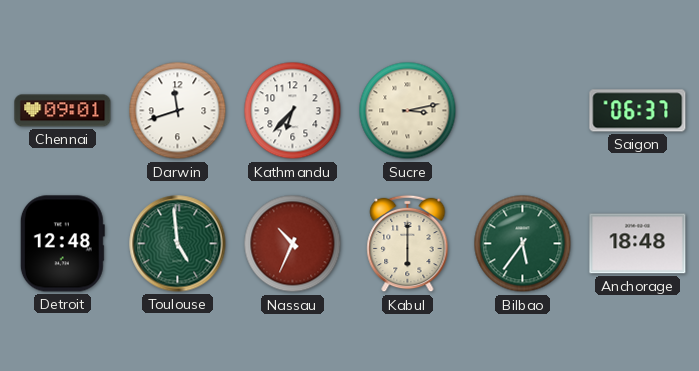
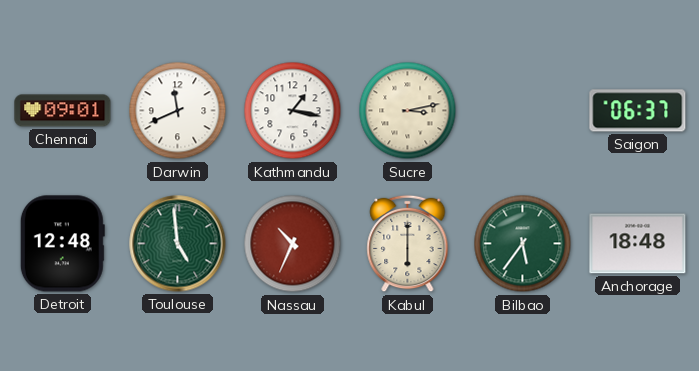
Darwin: 11:42 -> 11:41 (178, 111)
Kathmandu: 6:37 -> 1:17 (293, 111)
